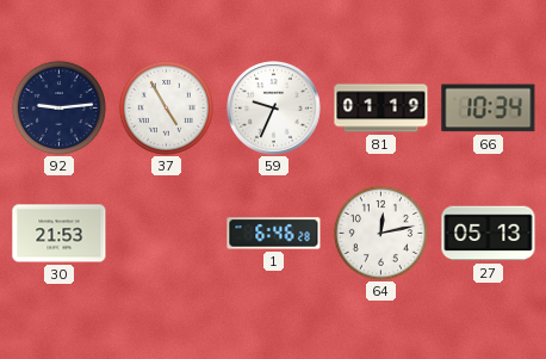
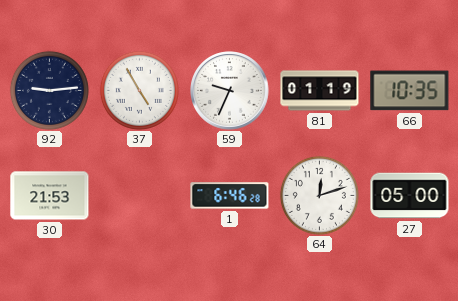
66: 10:34 -> 10:35 (410, 91)
64: 12:13 -> 12:12 (319, 195)
27: 05:13 -> 05:00 (410, 196)
